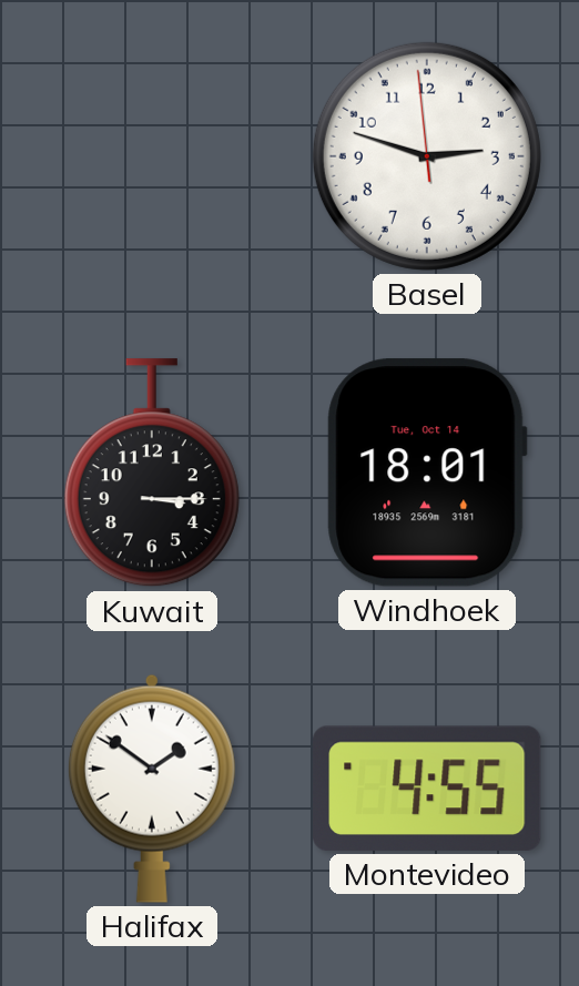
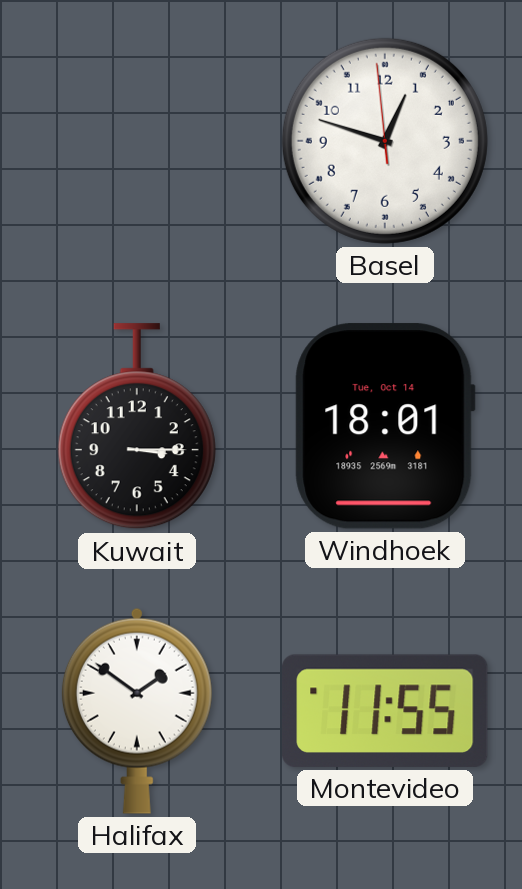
Basel: 2:47 -> 12:47 (385, 141)
Montevideo: 4:55 -> 11:55 (385, 711)
